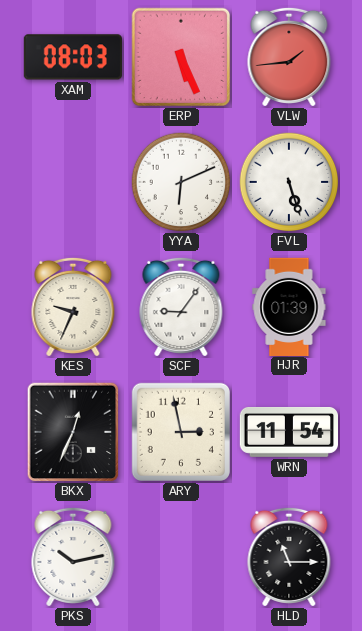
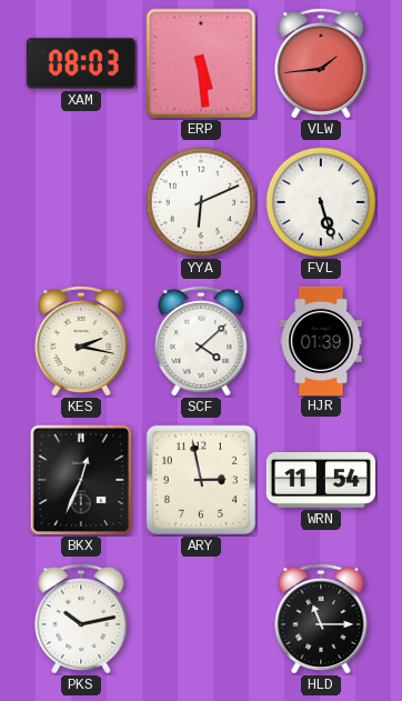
ERP: 5:26 -> 5:29 (201, 63)
KES: 9:34 -> 2:17 (81, 341)
SCF: 9:06 -> 4:08 (201, 341)
